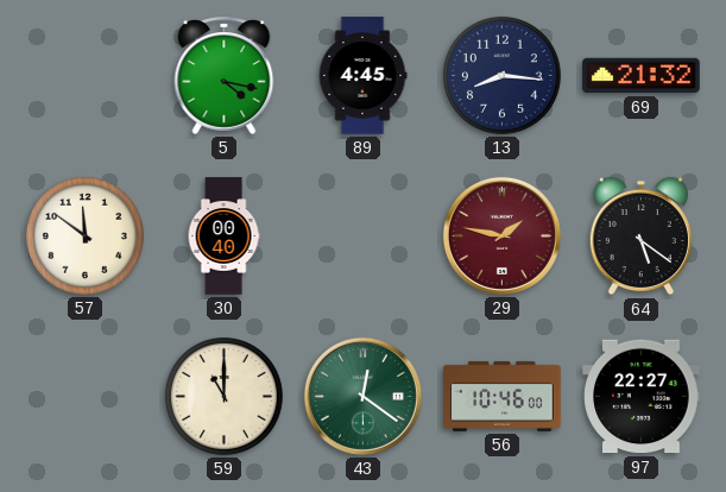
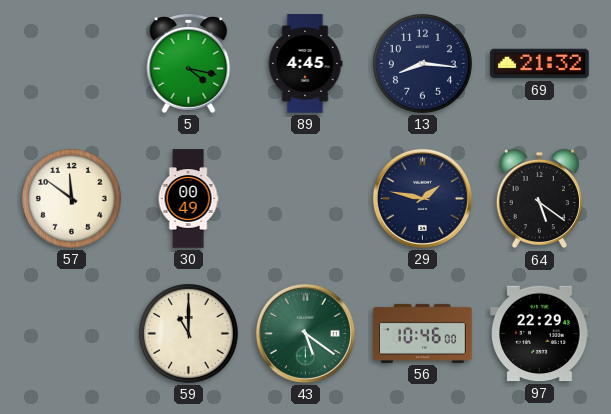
30: 00:40 -> 00:49 (188, 199)
29 dial: burgundy -> navy (422, 198)
43: 12:21 -> 5:21 (305, 333)
97: 22:27 -> 22:29 (540, 334)
